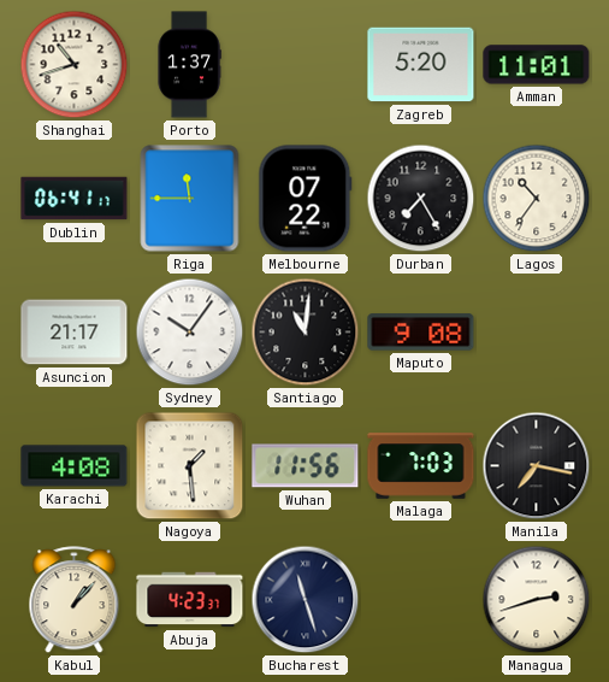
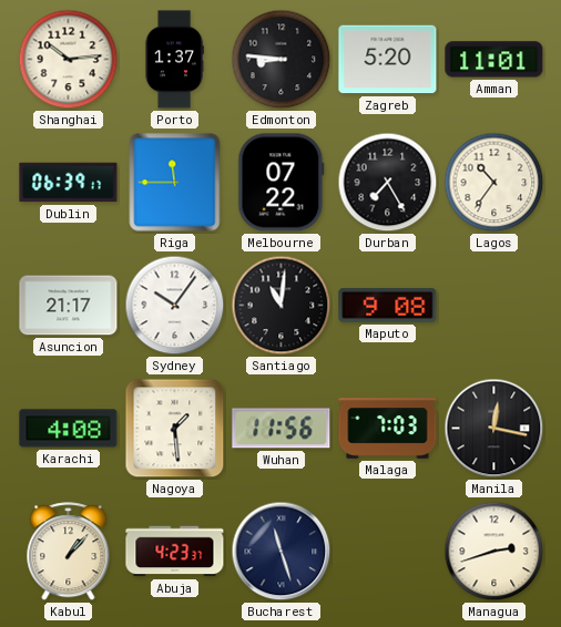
Shanghai: 10:42 -> 10:14 (69, 60)
Edmonton: none -> 8:46 (282, 60)
Dublin: 06:41 -> 06:39 (69, 183)
Manila: 7:17 -> 12:17 (494, 429)
